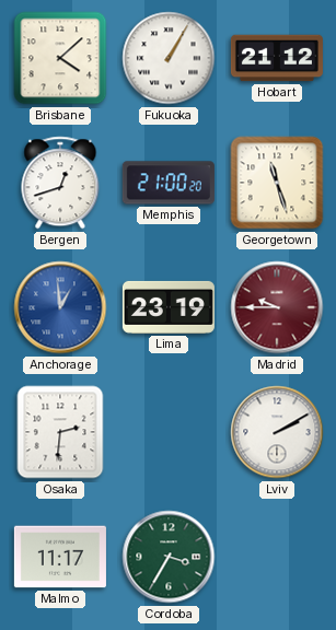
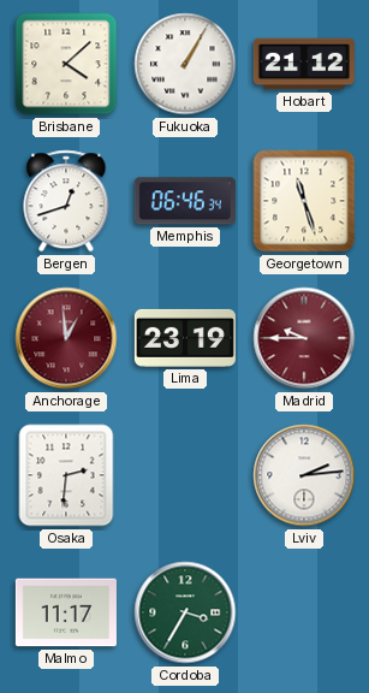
Memphis: 21:00 -> 06:46 (185, 201)
Anchorage dial: blue -> burgundy (66, 338)
Lviv: 2:10 -> 2:14 (304, 475)
